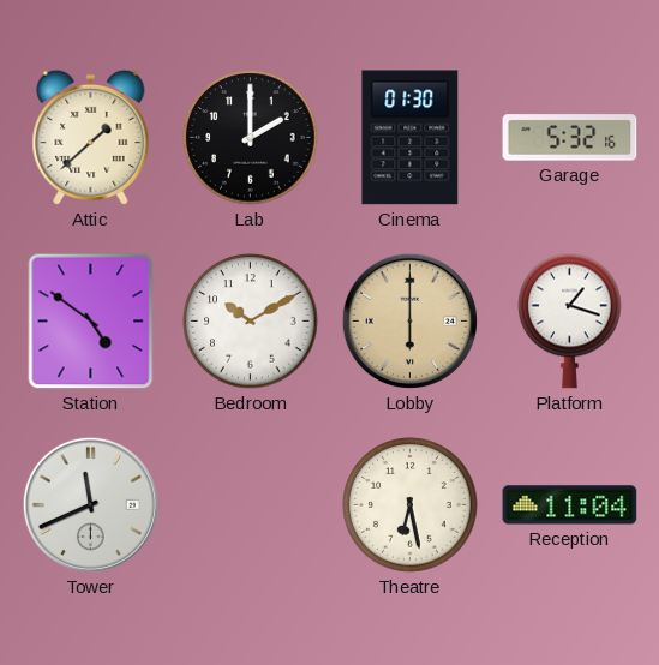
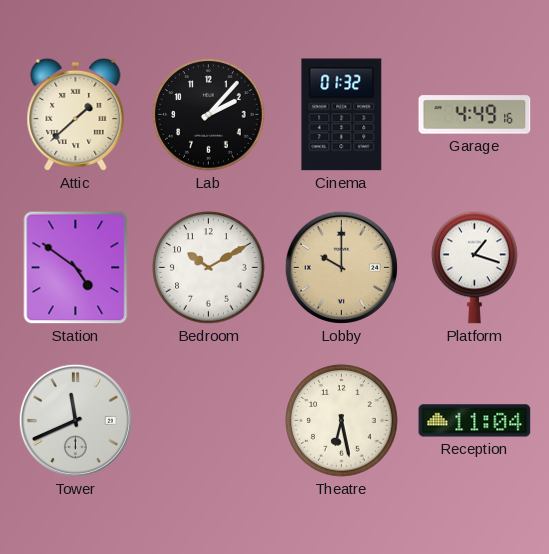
Lab: 2:00 -> 2:07 (209, 115)
Cinema: 01:30 -> 01:32 (342, 115)
Garage: 5:32 -> 4:49 (475, 115)
Lobby: 6:00 -> 10:00 (341, 267)
